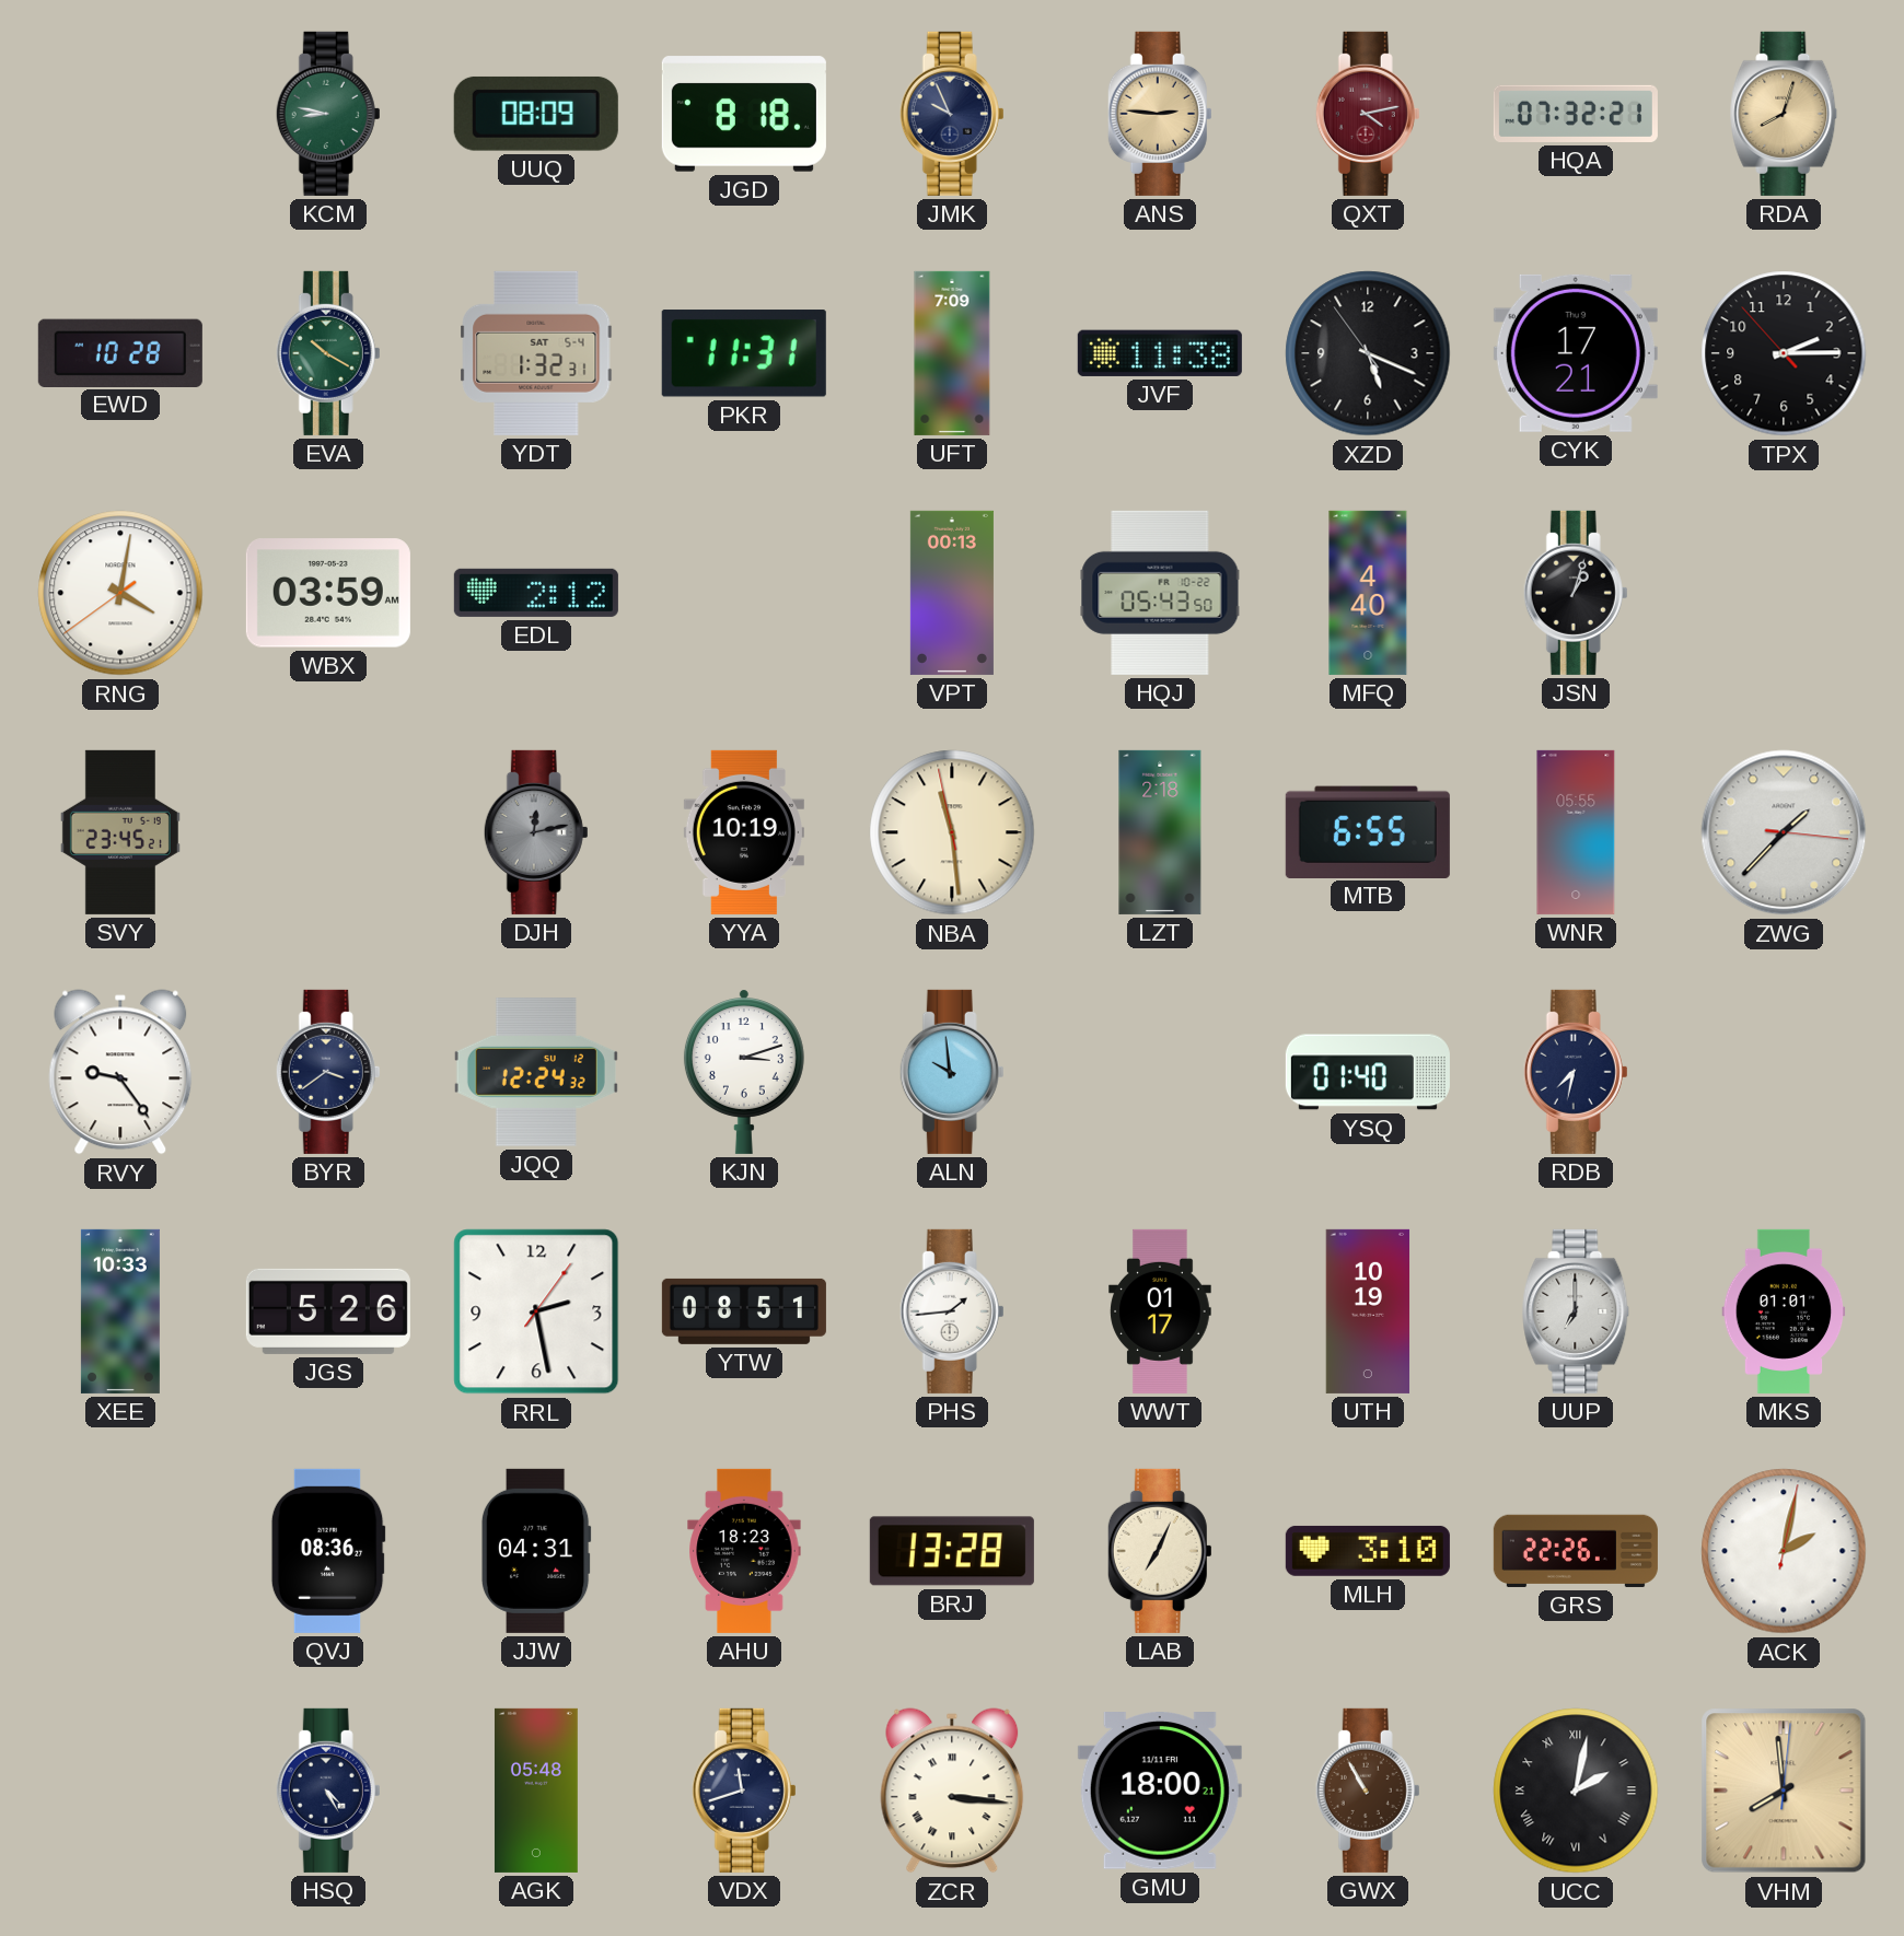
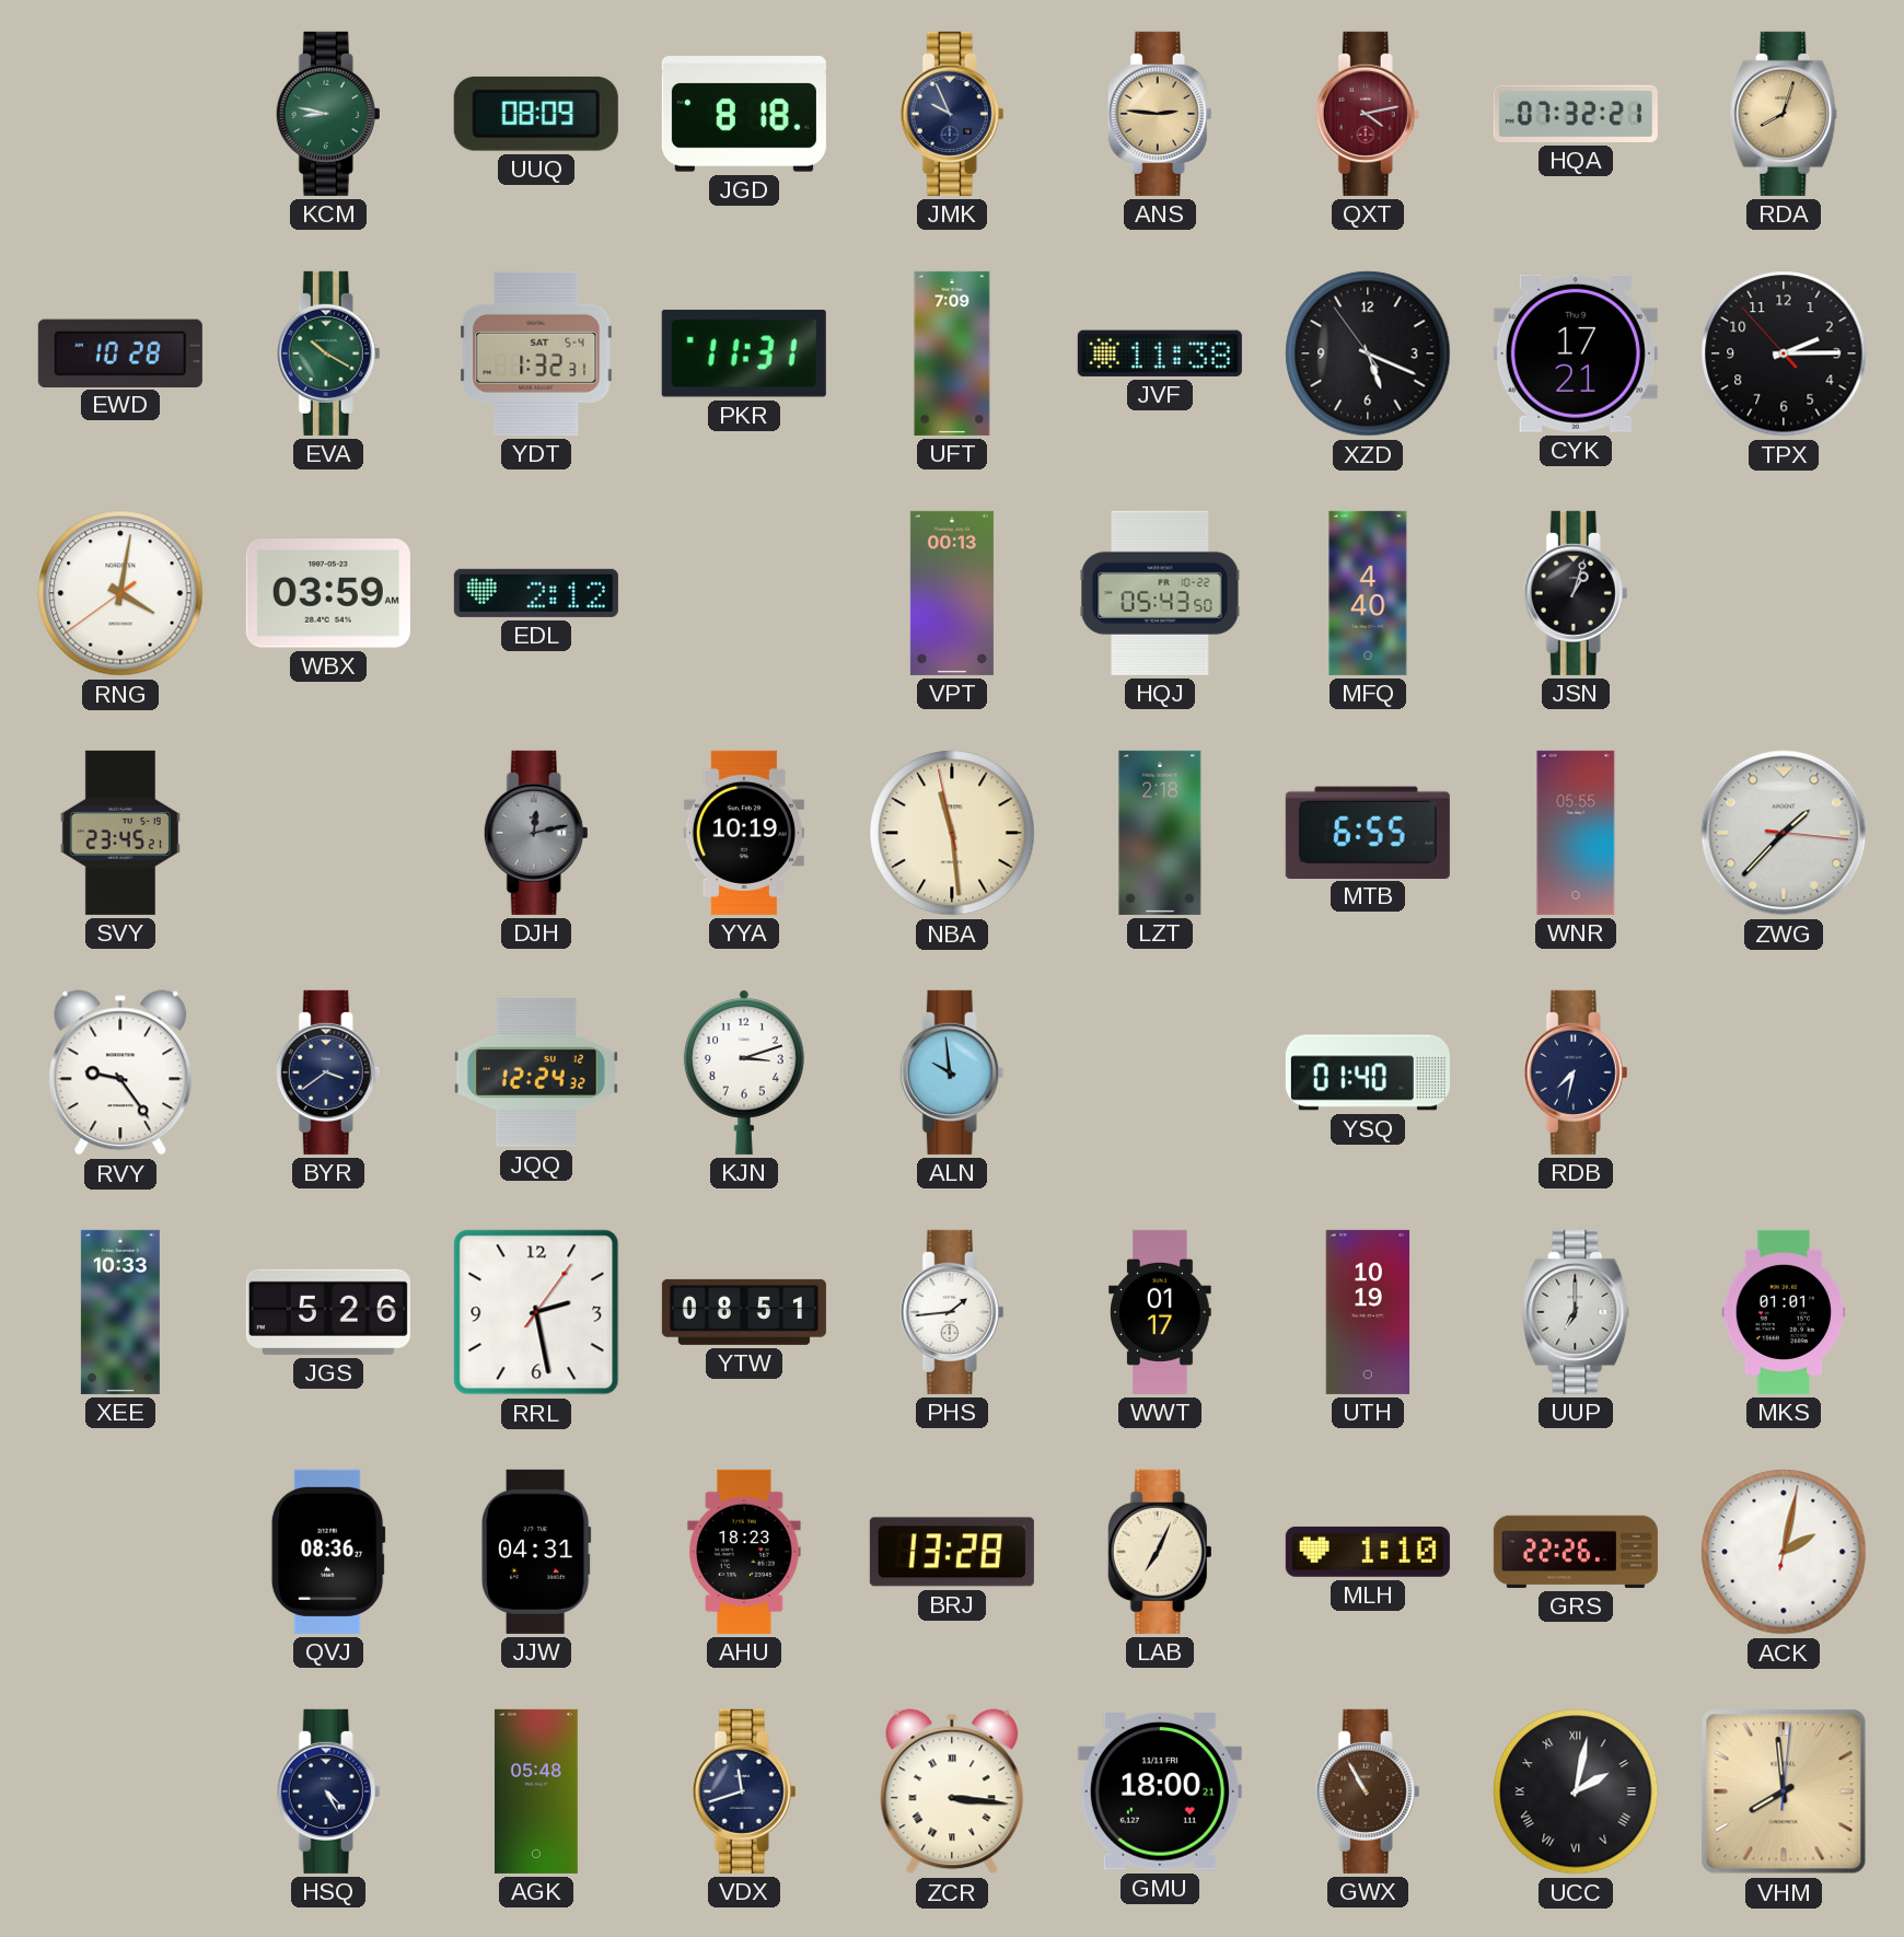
MLH: 3:10 -> 1:10 (1368, 1552)
